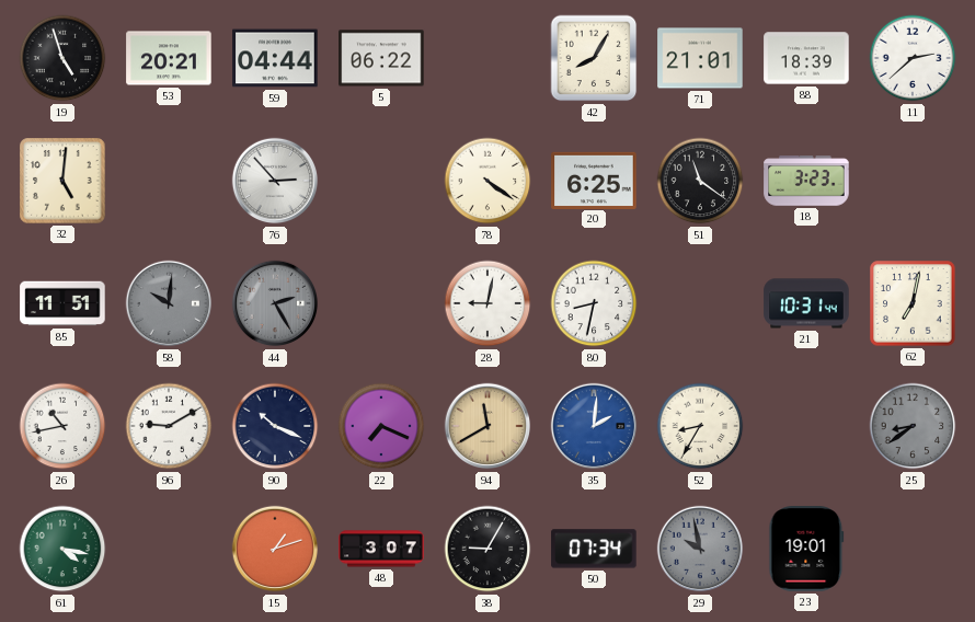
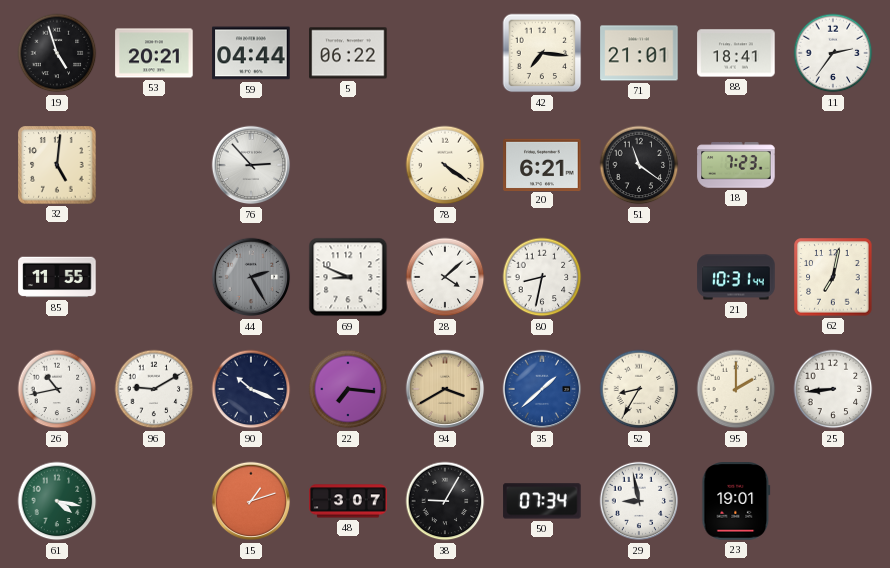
42: 8:05 -> 7:16 (542, 53)
88: 18:39 -> 18:41 (736, 53)
11: 2:38 -> 2:36 (833, 53)
20: 6:25 -> 6:21 (542, 164)
18: 3:23 -> 7:23 (736, 165)
85: 11:51 -> 11:55 (57, 277)
58: 10:01 -> none (169, 303)
69: none -> 8:49 (348, 277)
28: 9:02 -> 4:08 (445, 277)
22: 7:19 -> 7:16 (348, 389)
94: 11:40 -> 3:40 (445, 389)
35: 2:01 -> 1:38 (542, 389)
95: none -> 2:00 (736, 389)
25: 8:39 -> 8:44 (833, 389)
25 dial: grey -> white (833, 389)
29: 9:58 -> 8:58 (639, 501)
29 dial: grey -> white (639, 501)
